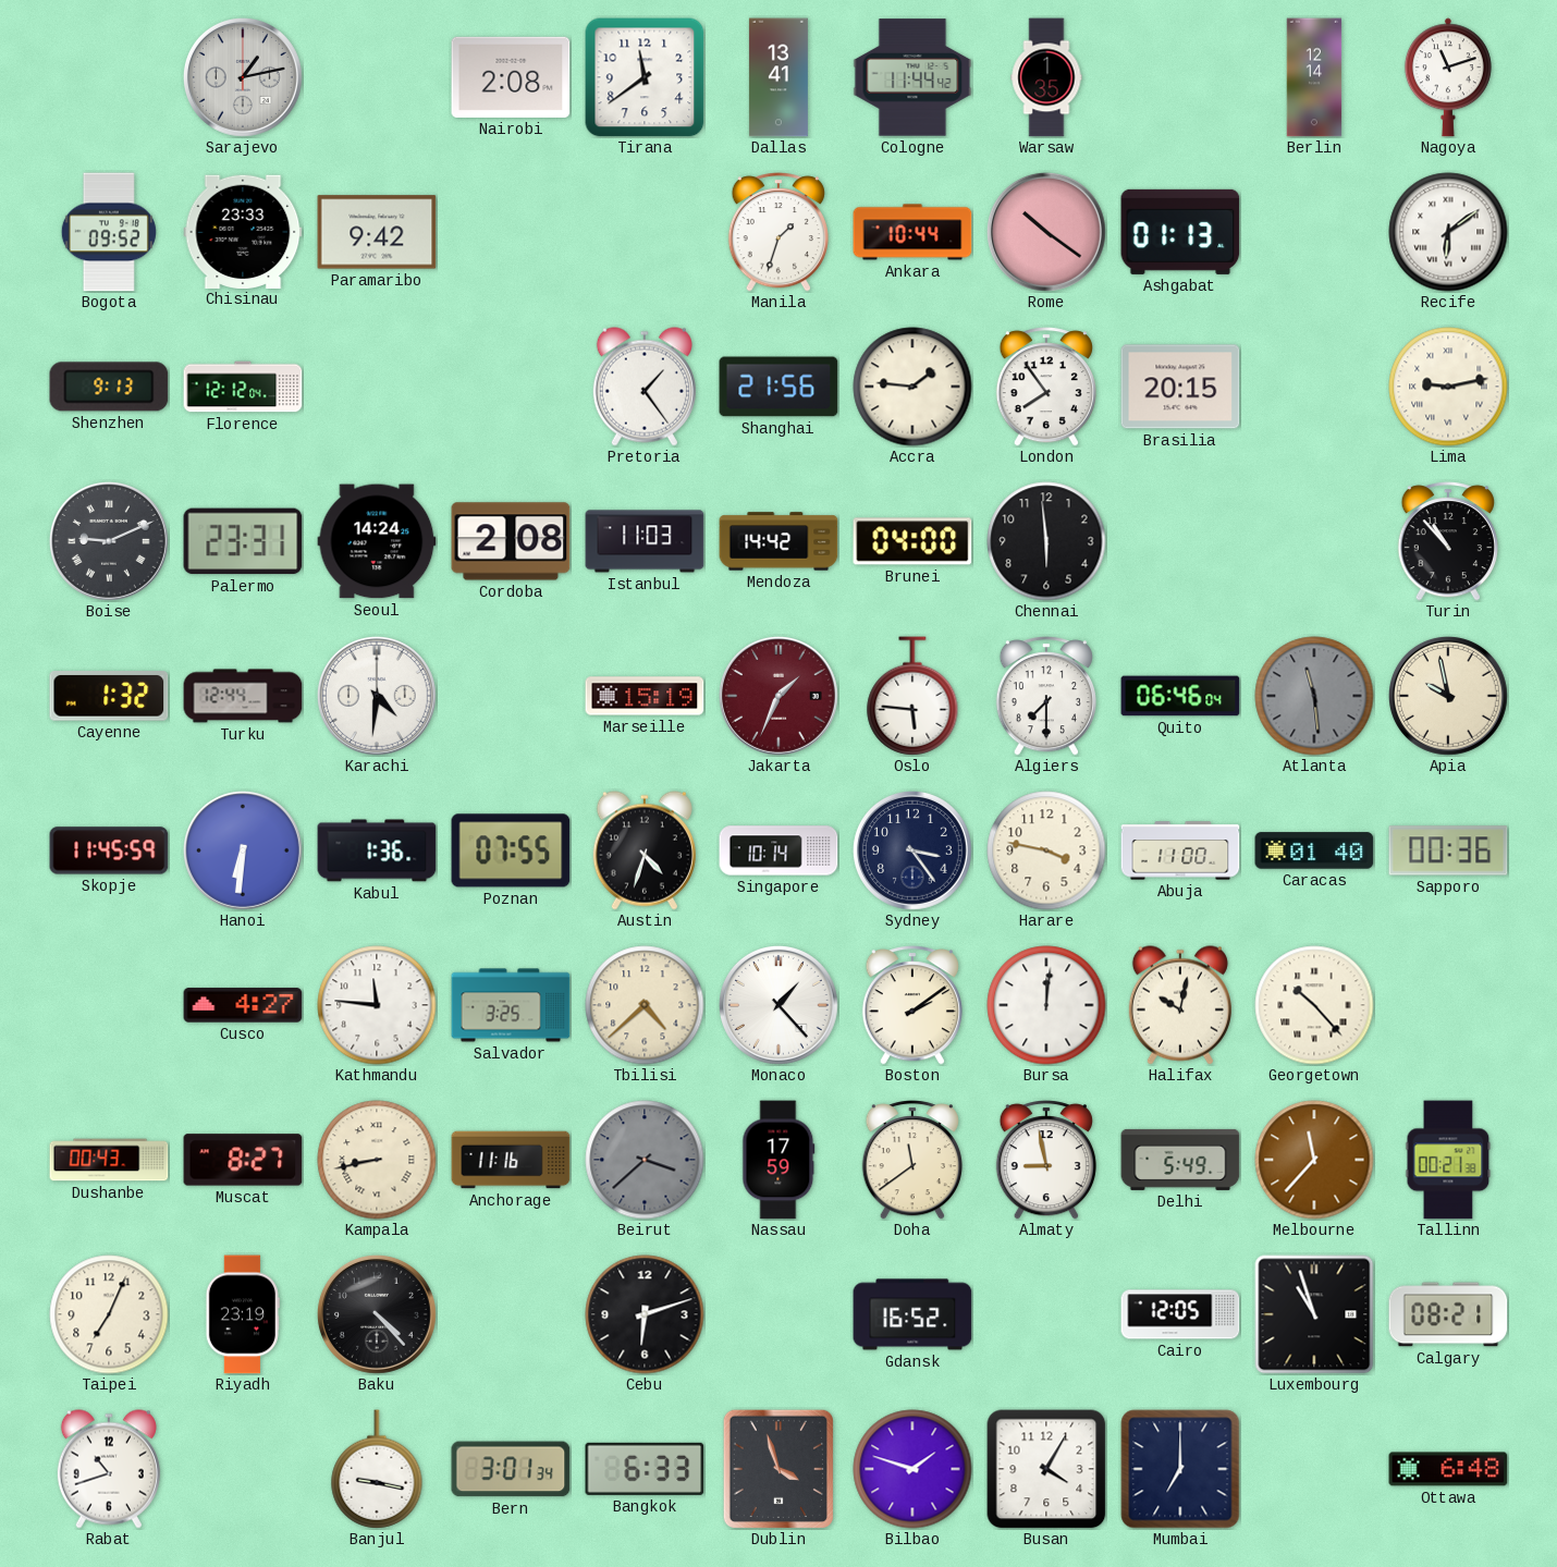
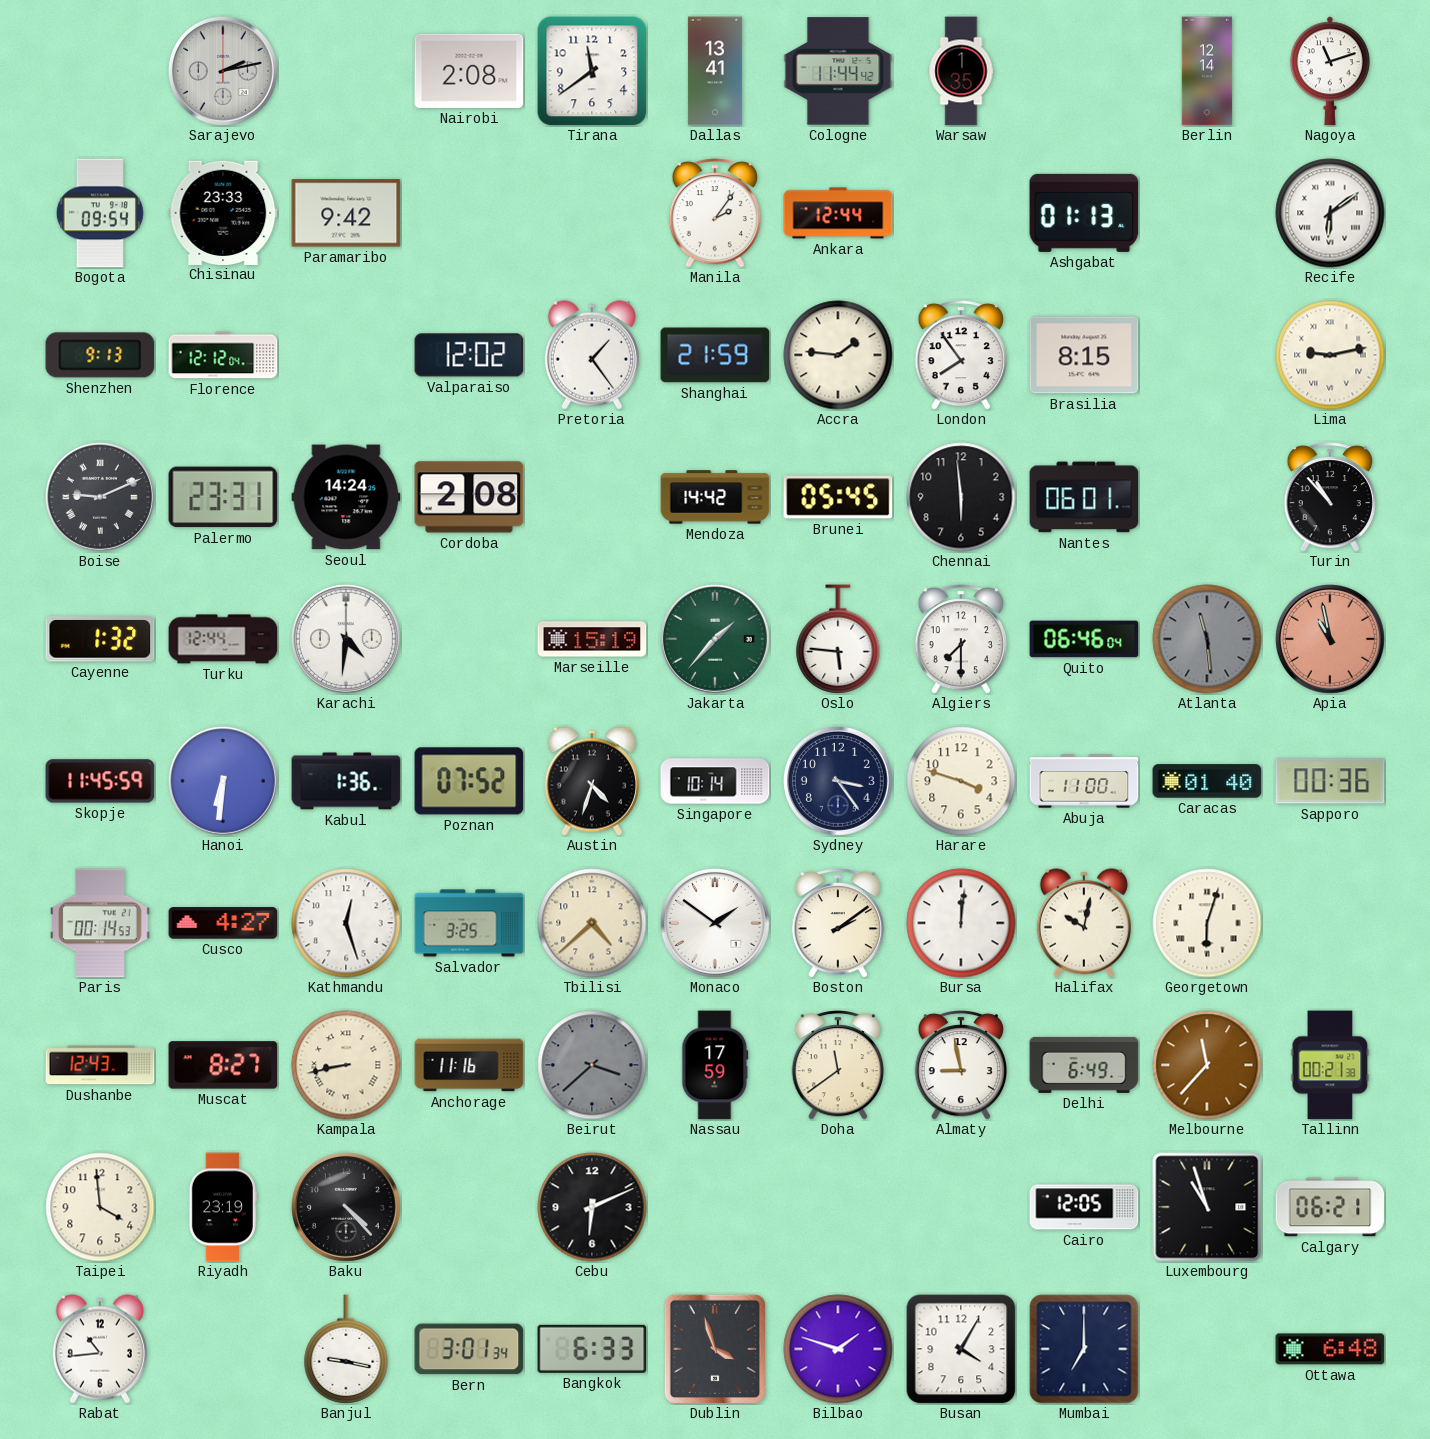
Sarajevo: 1:13 -> 2:13 (223, 71)
Bogota: 09:52 -> 09:54 (100, 213)
Manila: 1:33 -> 2:06 (715, 213)
Ankara: 10:44 -> 12:44 (838, 213)
Rome: 10:21 -> none (1046, 232)
Valparaiso: none -> 12:02 (469, 355)
Shanghai: 21:56 -> 21:59 (715, 355)
Brasilia: 20:15 -> 8:15 (1084, 355)
Istanbul: 11:03 -> none (645, 541)
Brunei: 04:00 -> 05:45 (838, 497)
Nantes: none -> 06:01 (1084, 497)
Jakarta: 1:34 -> 1:37 (715, 639)
Jakarta dial: burgundy -> green (715, 639)
Apia: 9:58 -> 10:58 (1330, 639)
Apia dial: cream -> salmon (1330, 639)
Poznan: 07:55 -> 07:52 (469, 781)
Harare: 3:47 -> 3:48 (961, 781)
Paris: none -> 00:14 (100, 923)
Kathmandu: 11:46 -> 12:27 (346, 923)
Monaco: 1:23 -> 1:51 (715, 923)
Georgetown: 10:23 -> 6:03 (1207, 923)
Dushanbe: 00:43 -> 12:43 (100, 1065)
Delhi: 5:49 -> 6:49 (1084, 1065)
Taipei: 7:04 -> 3:59 (100, 1207)
Cebu: 6:12 -> 6:11 (592, 1207)
Gdansk: 16:52 -> none (912, 1314)
Calgary: 08:21 -> 06:21 (1330, 1207)
Rabat: 10:42 -> 10:44 (100, 1349)
